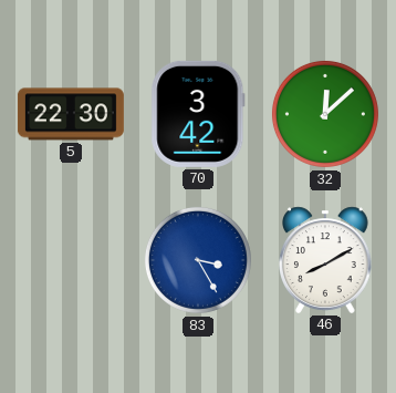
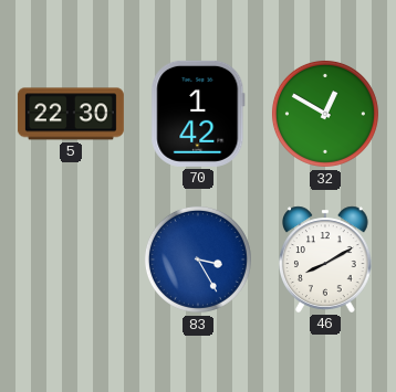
70: 3:42 -> 1:42 (198, 114)
32: 12:08 -> 12:50 (325, 114)
